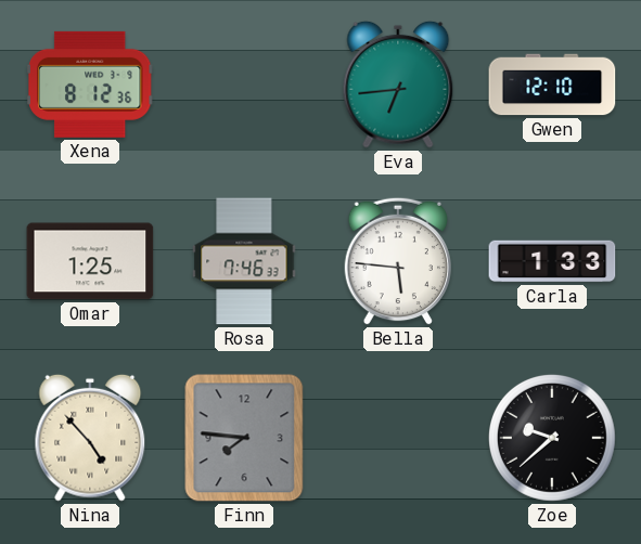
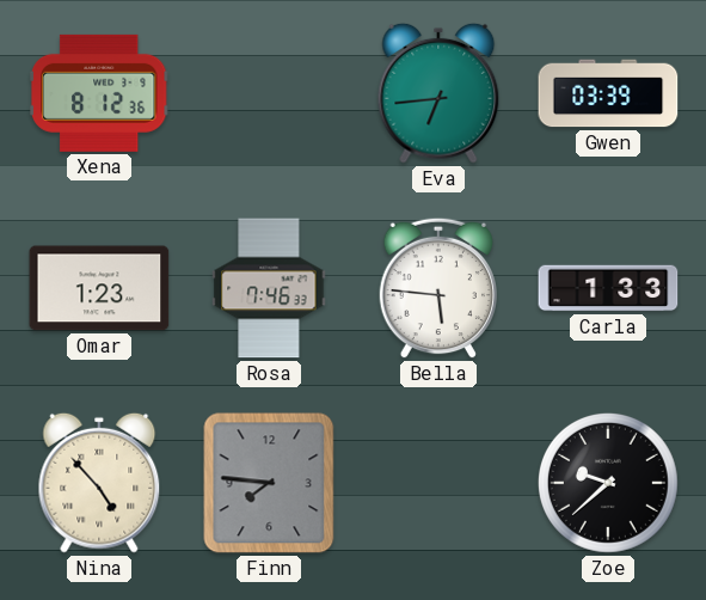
Gwen: 12:10 -> 03:39 (608, 93)
Omar: 1:25 -> 1:23 (99, 288)
